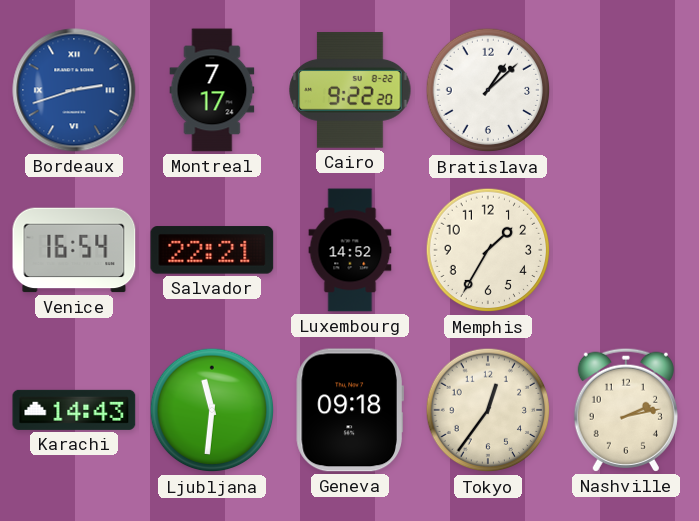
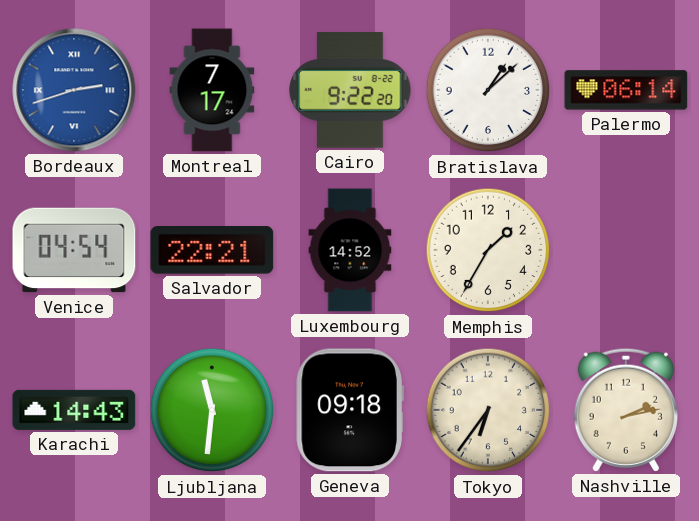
Palermo: none -> 06:14 (626, 90)
Venice: 16:54 -> 04:54 (74, 250)
Tokyo: 12:36 -> 6:36 (488, 410)
